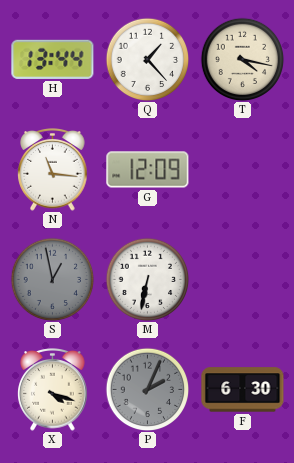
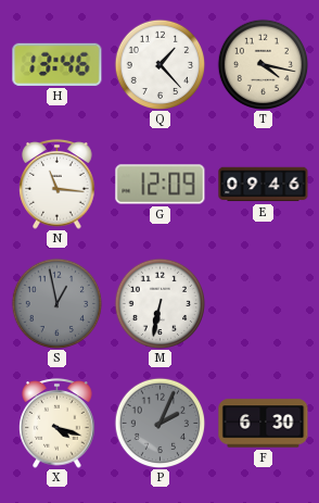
H: 13:44 -> 13:46 (58, 64)
E: none -> 09:46 (264, 185)
